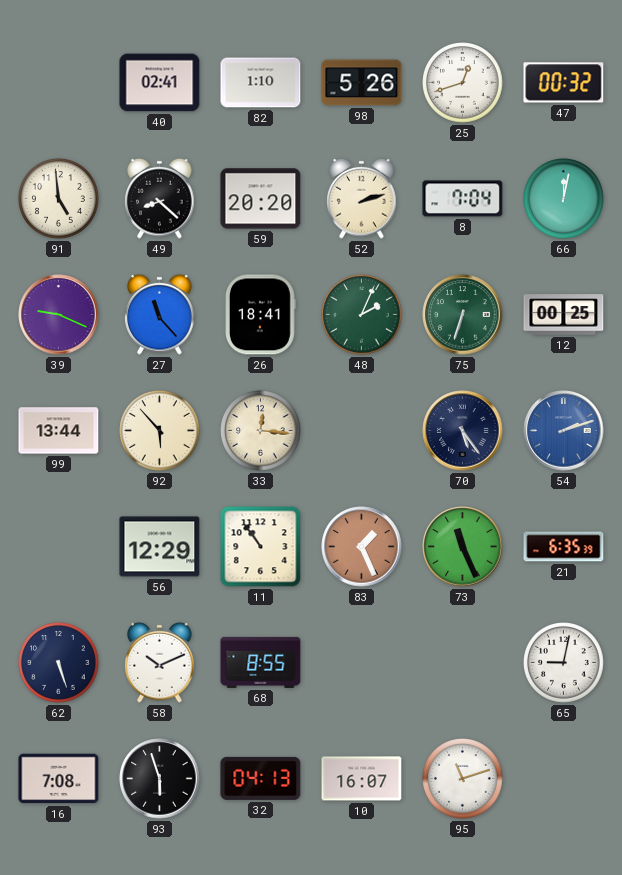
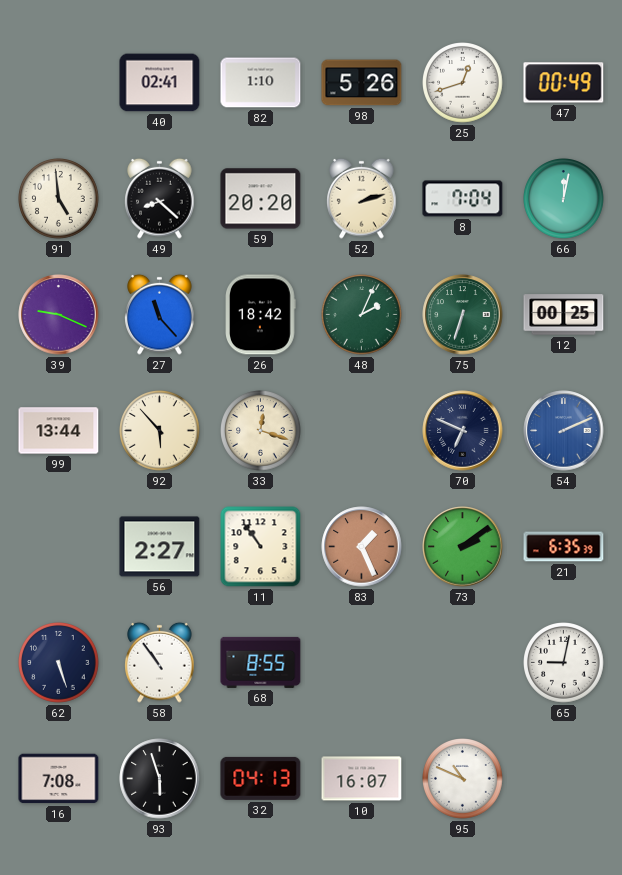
47: 00:32 -> 00:49 (564, 83)
26: 18:41 -> 18:42 (261, 315)
33: 12:16 -> 12:18 (261, 431)
70: 5:24 -> 6:49 (463, 431)
54: 2:12 -> 2:11 (564, 431)
56: 12:29 -> 2:27 (160, 547)
73: 11:26 -> 2:09 (463, 547)
58: 10:11 -> 10:54 (160, 662)
95: 11:12 -> 10:49 (463, 779)
